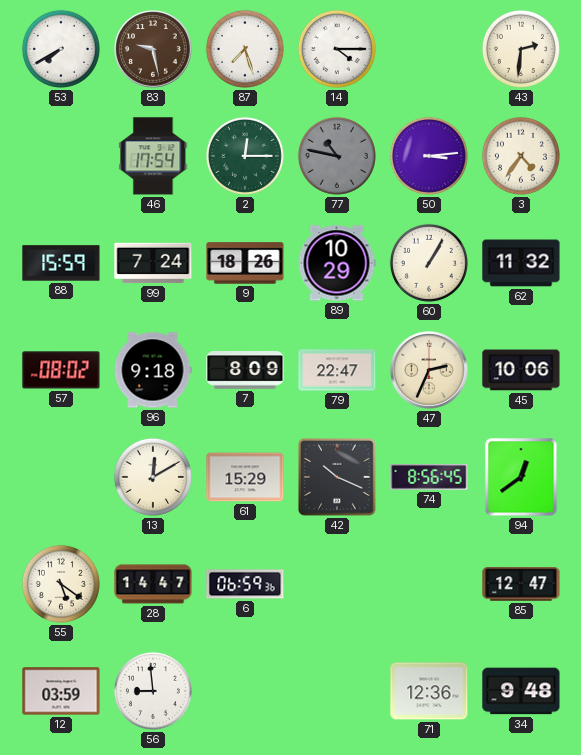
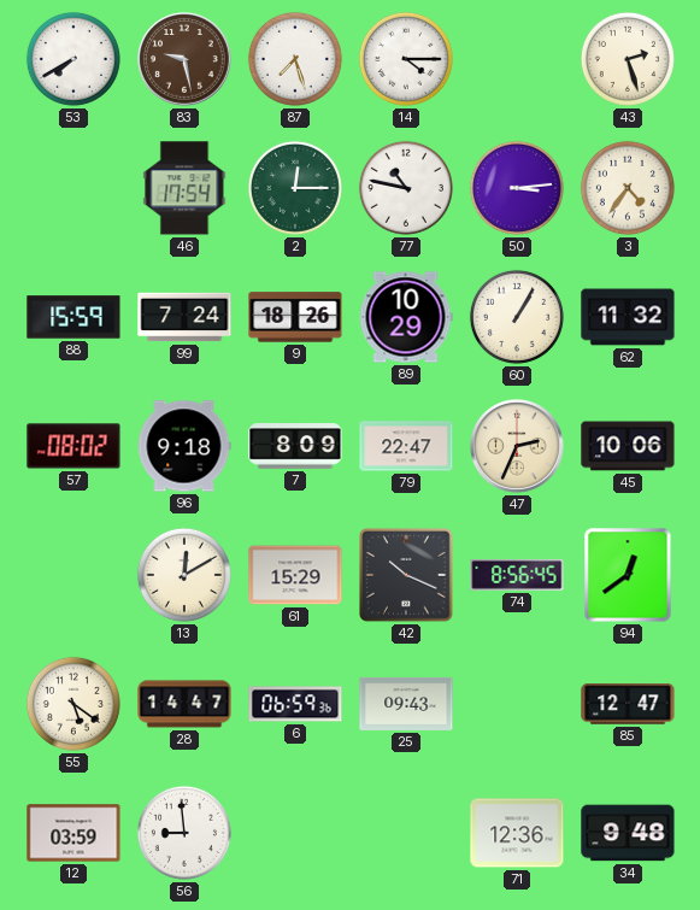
43: 2:31 -> 2:27 (628, 59)
77 dial: grey -> white (406, 188)
25: none -> 09:43 (406, 704)
